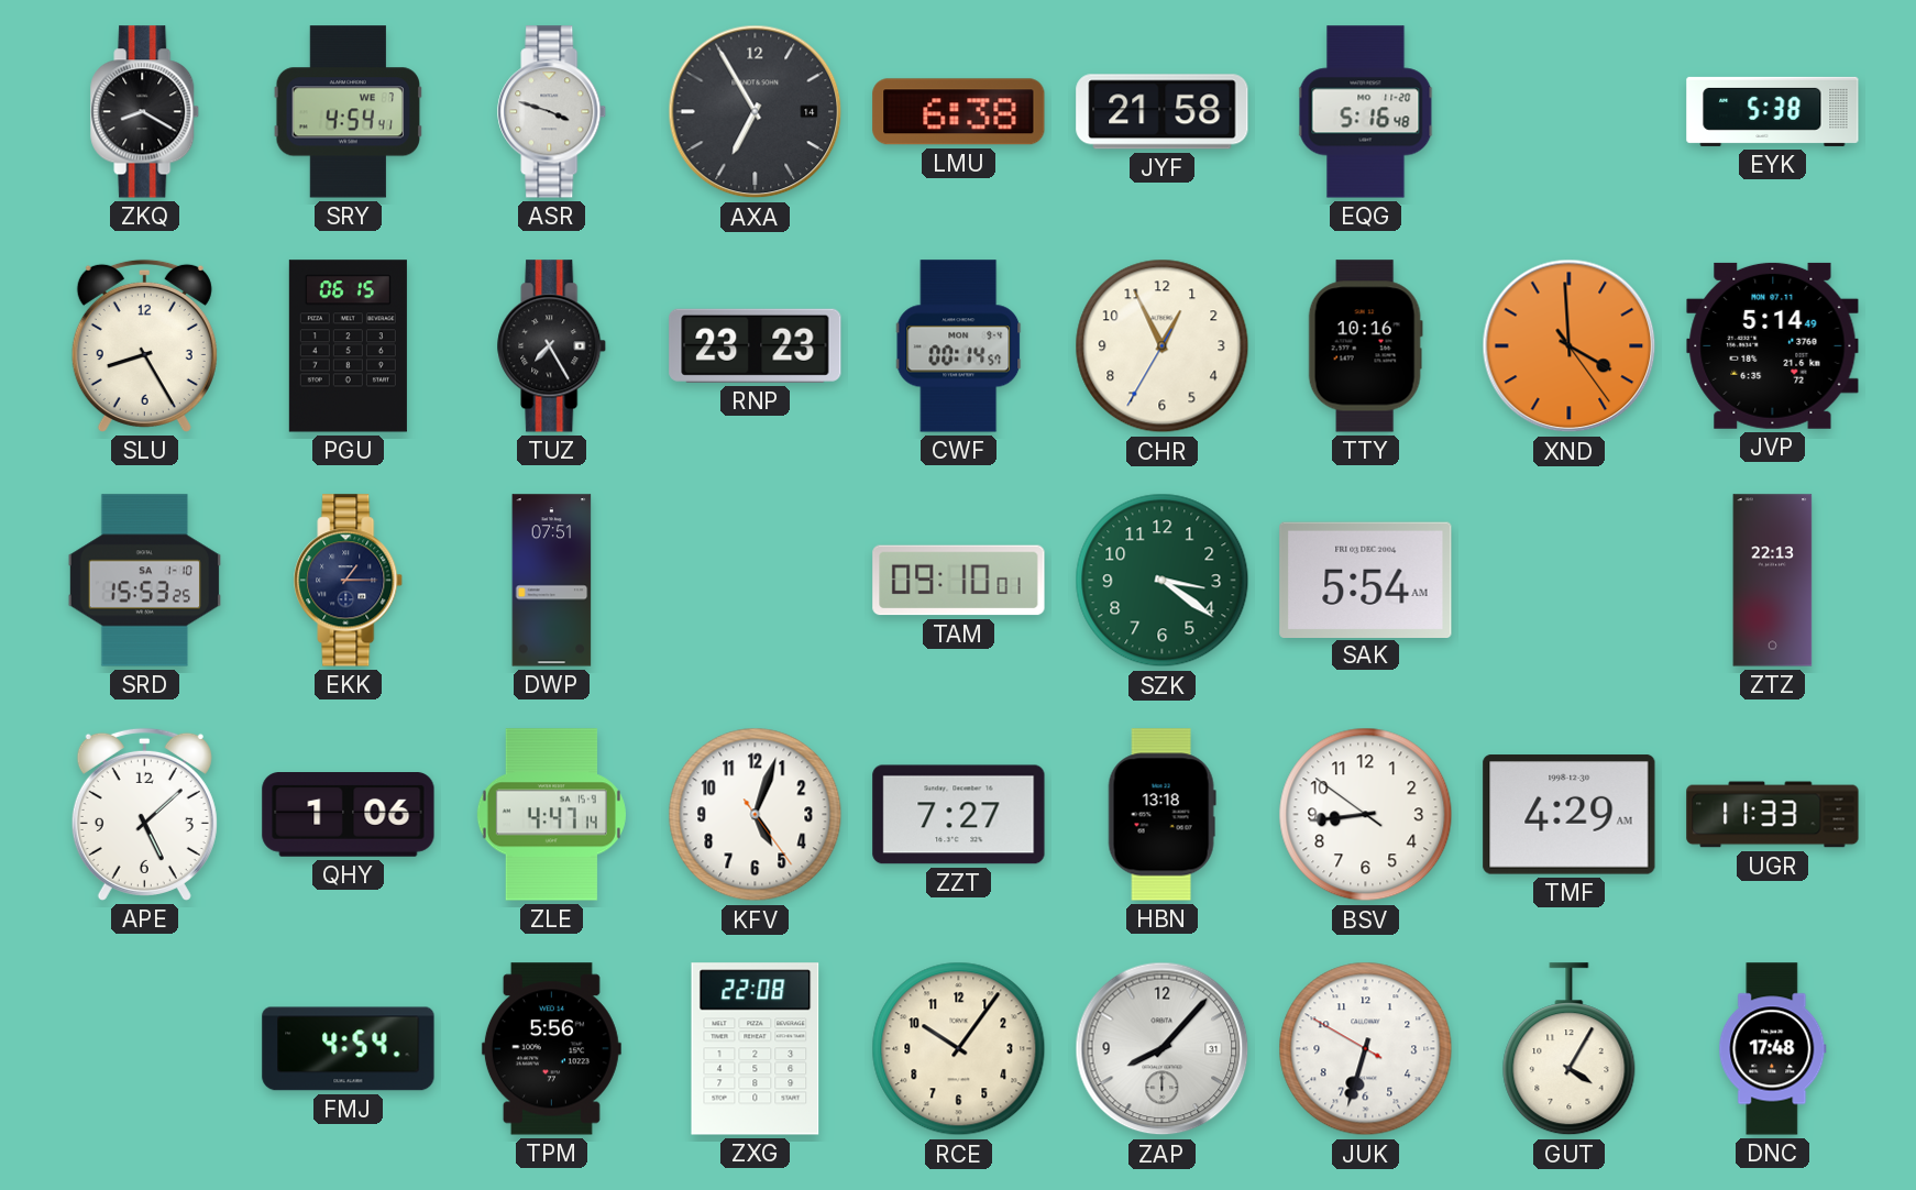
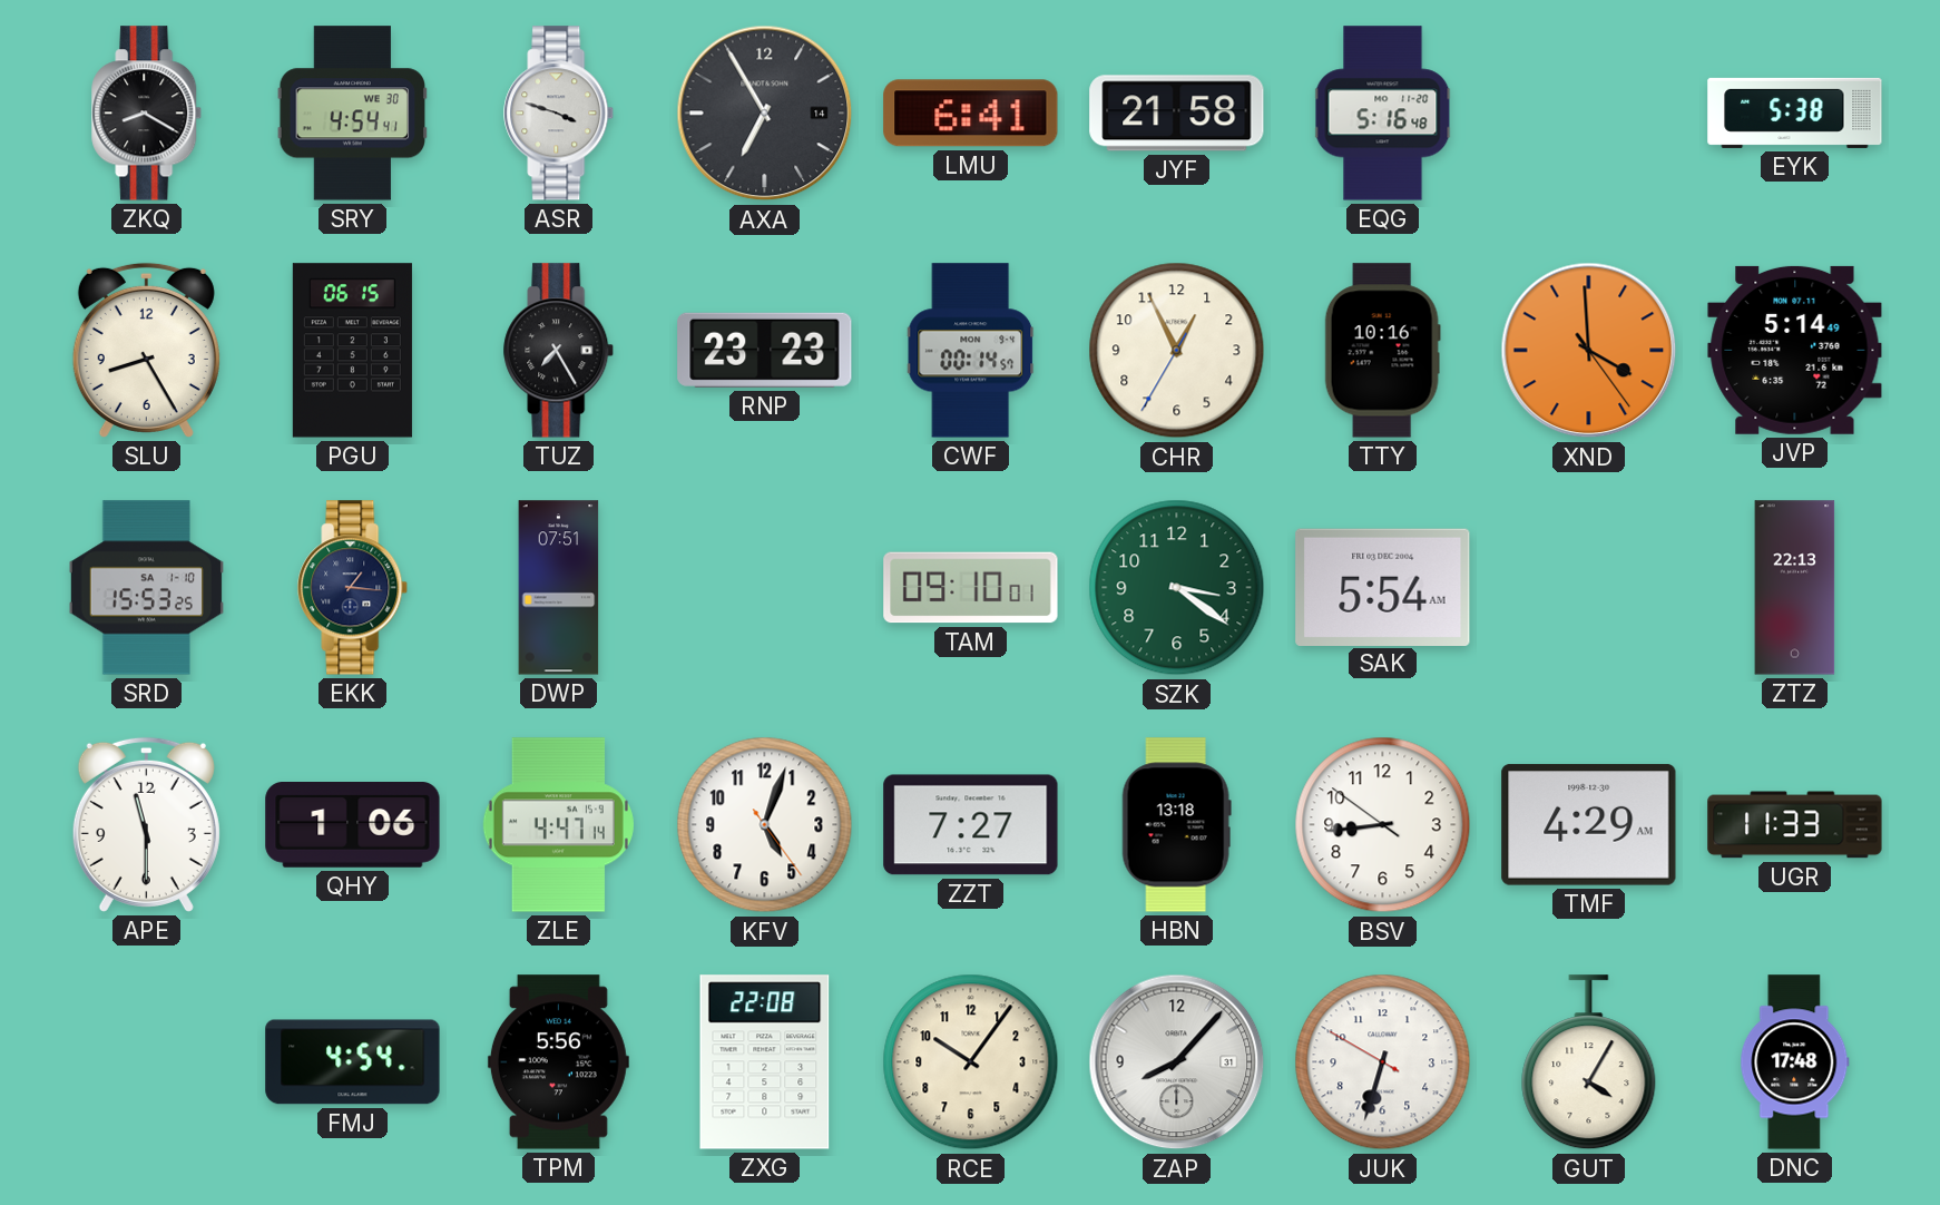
SRY date: WE 7 -> WE 30 (353, 114)
LMU: 6:38 -> 6:41 (971, 114)
EKK: 1:15 -> 1:16 (353, 588)
APE: 5:08 -> 11:30 (146, 824)
